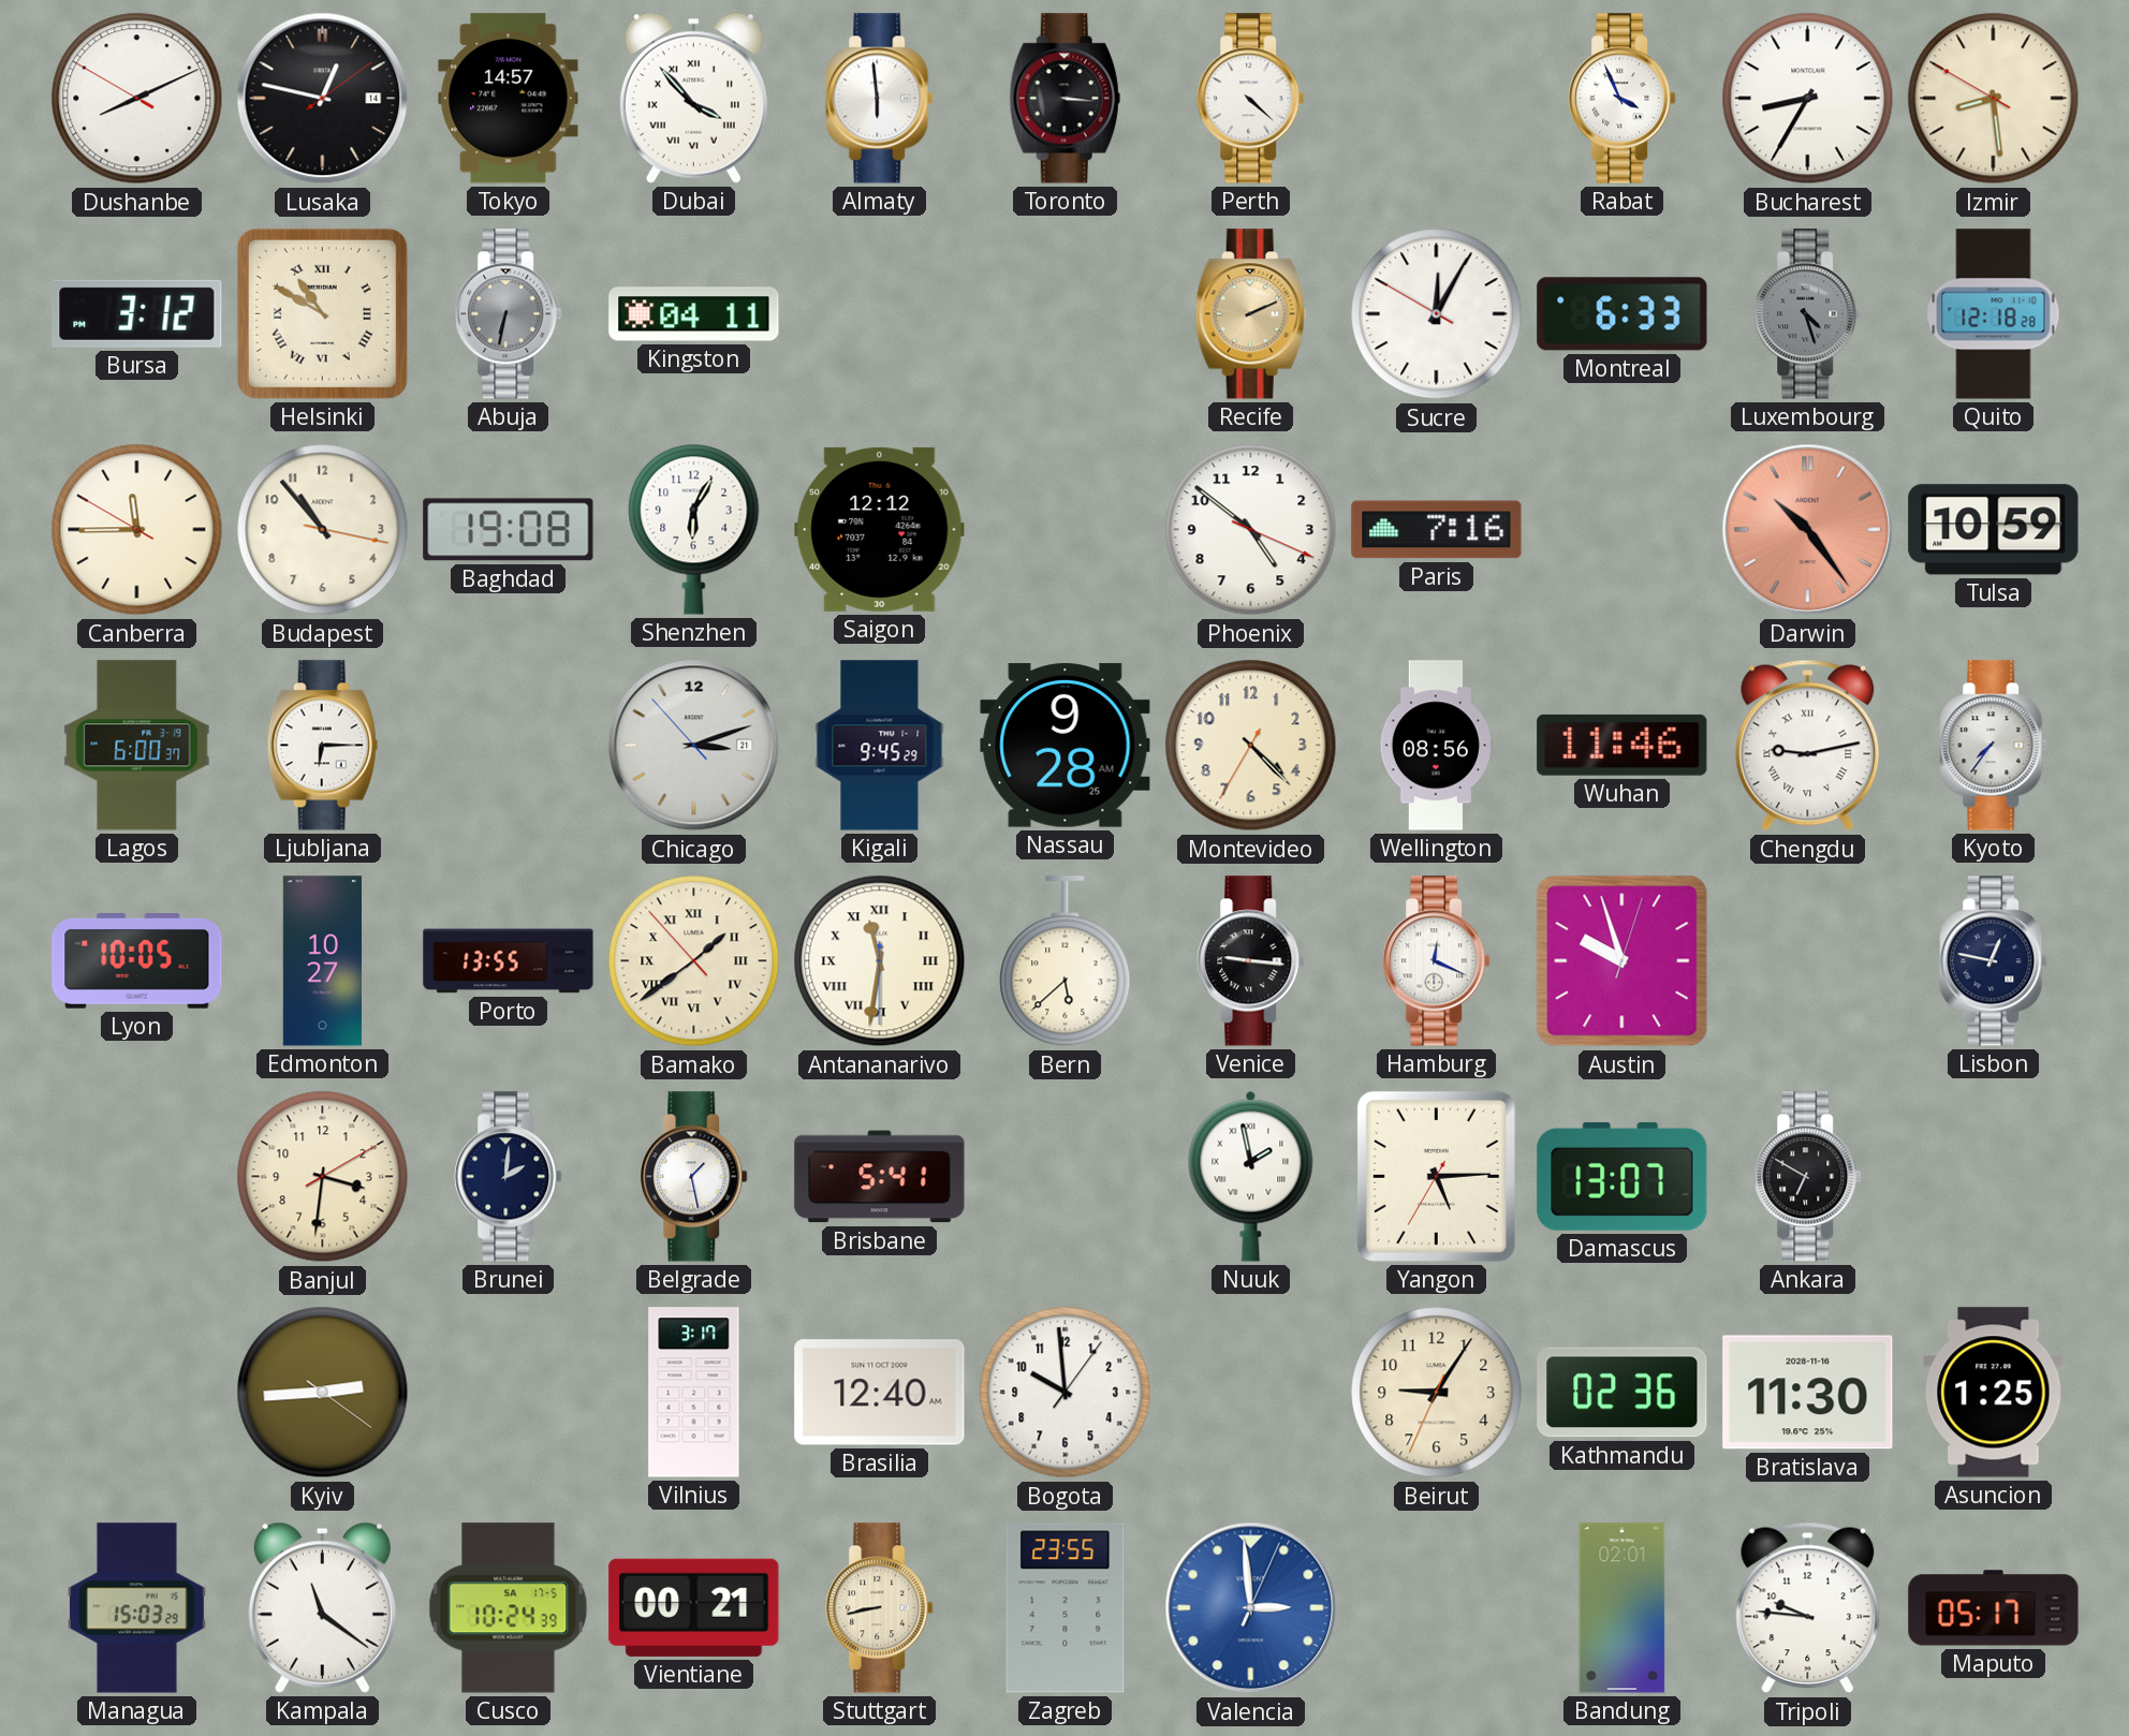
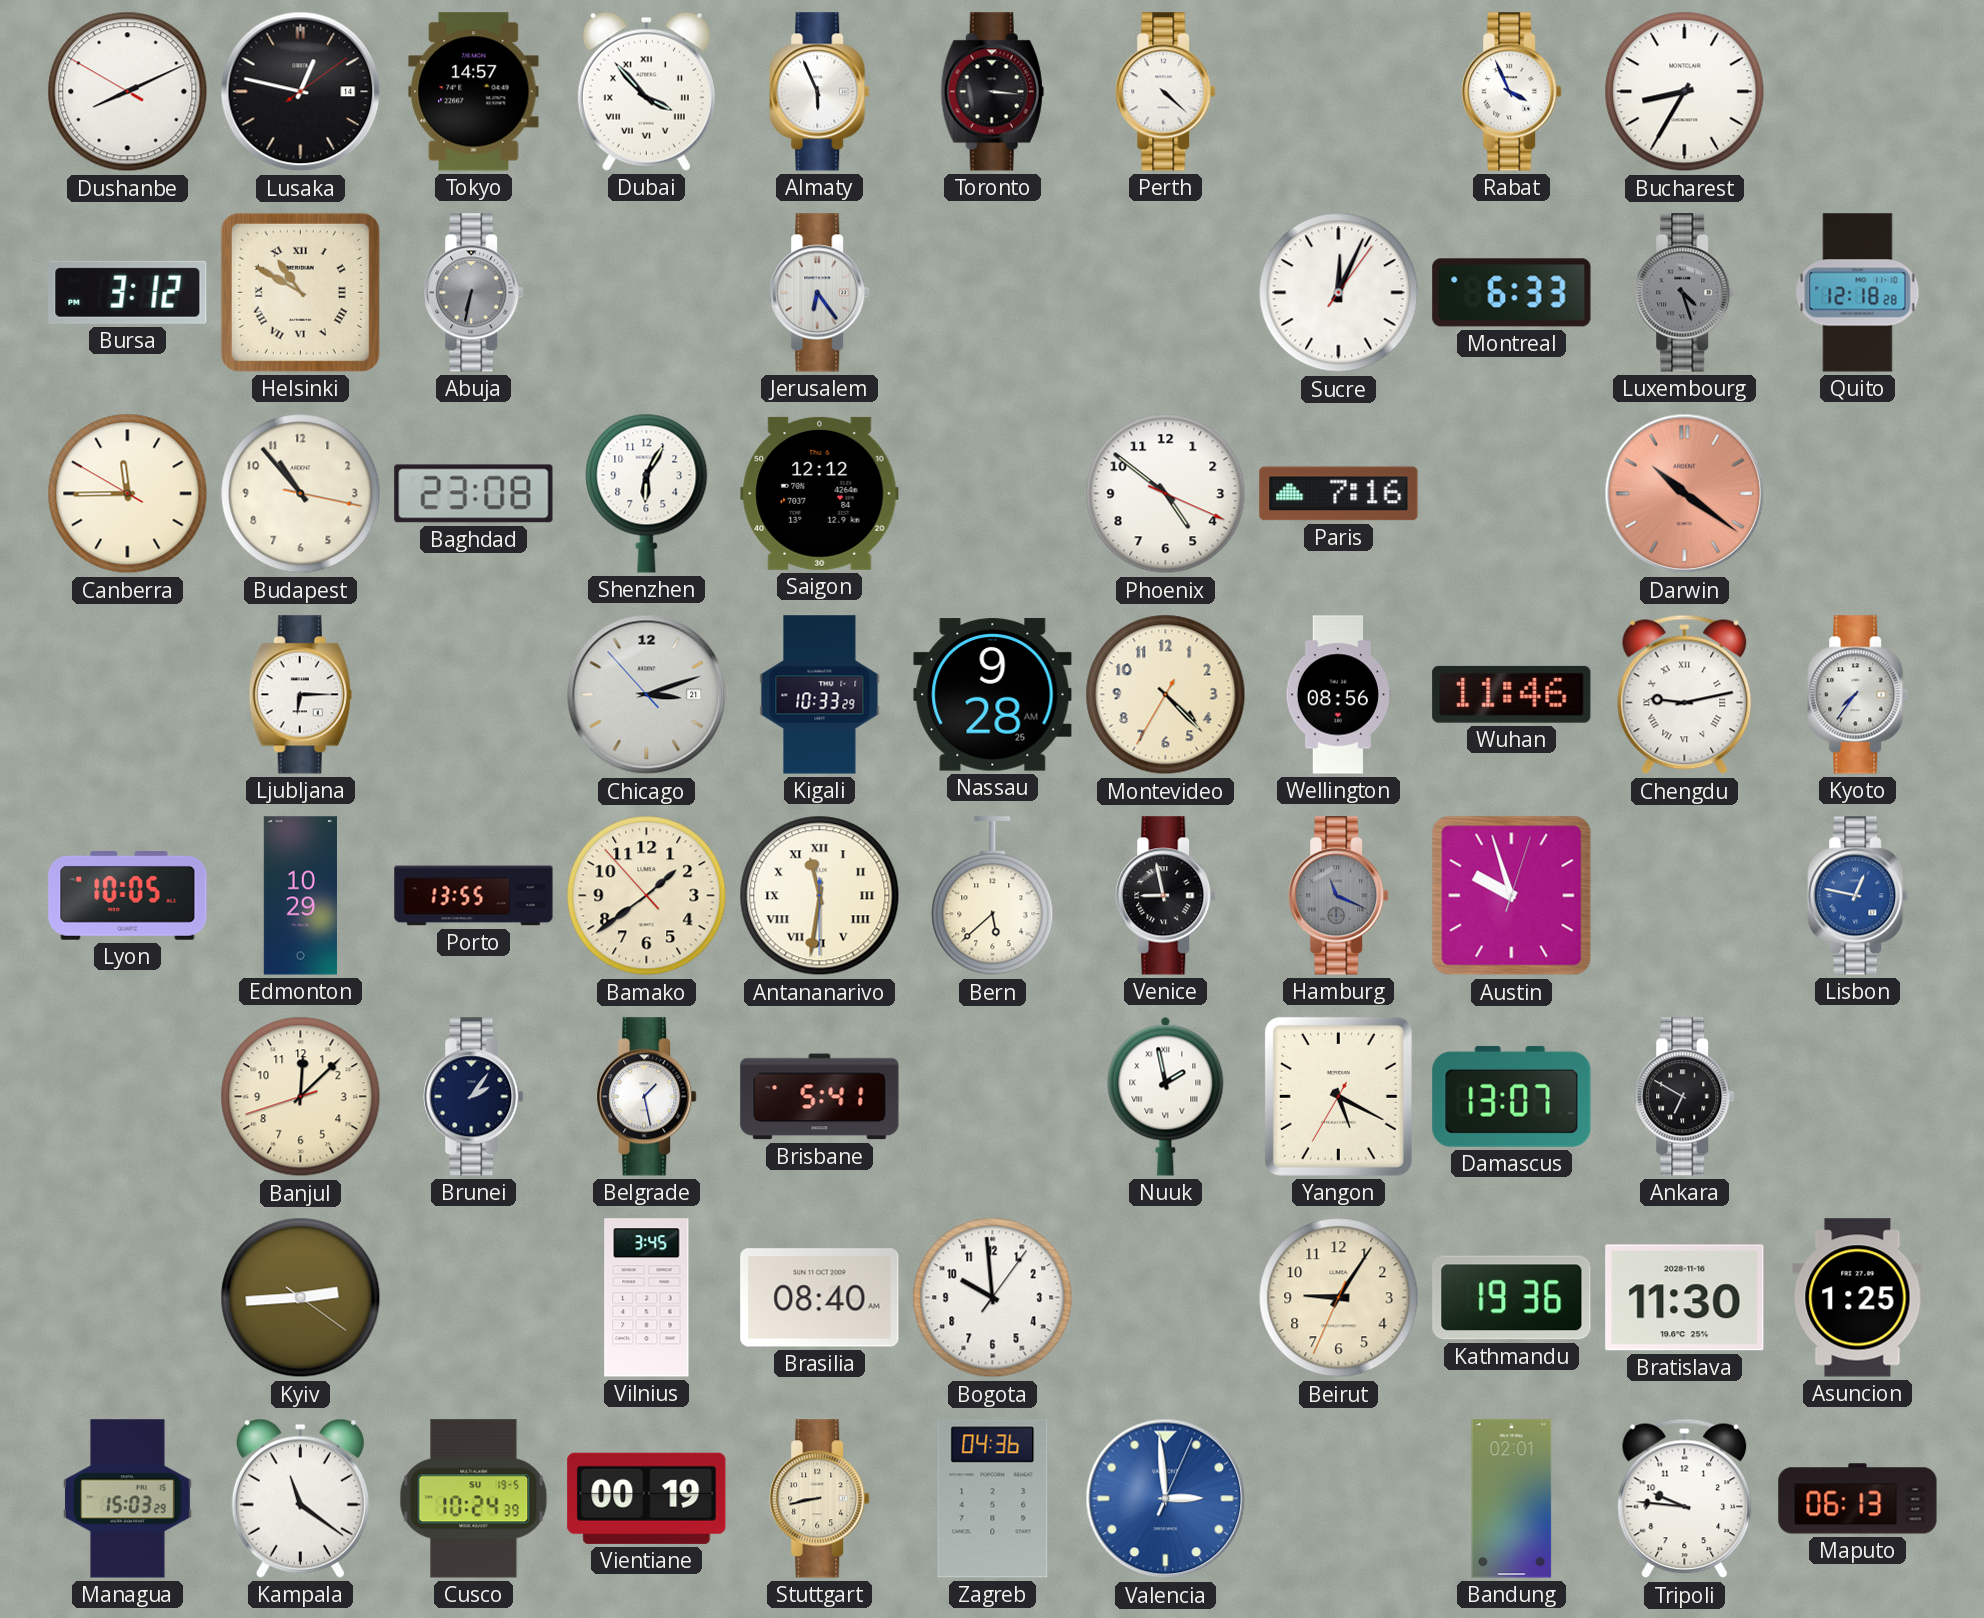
Almaty: 5:59 -> 5:56 (820, 92)
Izmir: 8:28 -> none (1994, 99)
Kingston: 04:11 -> none (694, 314)
Jerusalem: none -> 6:24 (820, 293)
Recife: 2:11 -> none (1250, 314)
Sucre: 12:04:50 -> 12:04:06 (1339, 293)
Baghdad: 19:08 -> 23:08 (474, 494)
Darwin: 10:24 -> 10:21 (1685, 494)
Tulsa: 10:59 -> none (1994, 530)
Lagos: 6:00 -> none (137, 746)
Kigali: 9:45 -> 10:33 (820, 695)
Edmonton: 10:27 -> 10:29 (300, 896)
Bamako numerals: Roman -> Arabic (647, 896)
Venice: 9:16 -> 8:58 (1166, 896)
Hamburg: 12:19 -> 11:19 (1339, 896)
Hamburg dial: white -> grey (1339, 896)
Lisbon dial: navy -> blue (1858, 896)
Banjul: 3:31 -> 12:07 (301, 1097)
Brunei: 2:01 -> 2:06 (474, 1097)
Yangon: 5:14 -> 5:19 (1338, 1096)
Vilnius: 3:17 -> 3:45 (647, 1298)
Brasilia: 12:40 -> 08:40 (820, 1298)
Kathmandu: 02:36 -> 19:36 (1512, 1298)
Cusco date: SA 17-5 -> SU 19-5 (474, 1499)
Vientiane: 00:21 -> 00:19 (647, 1498)
Zagreb: 23:55 -> 04:36 (993, 1499)
Maputo: 05:17 -> 06:13 (1858, 1499)
